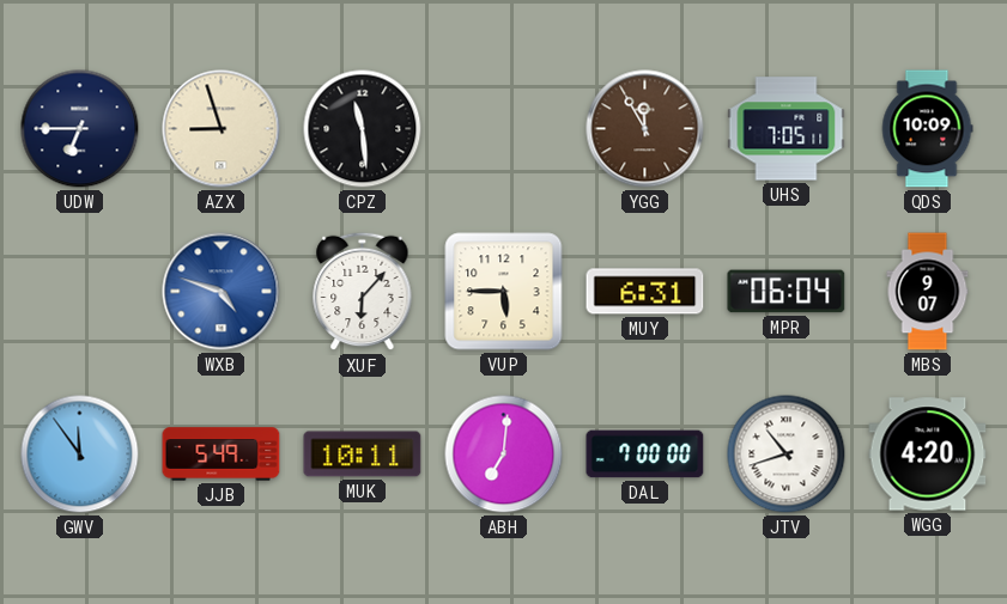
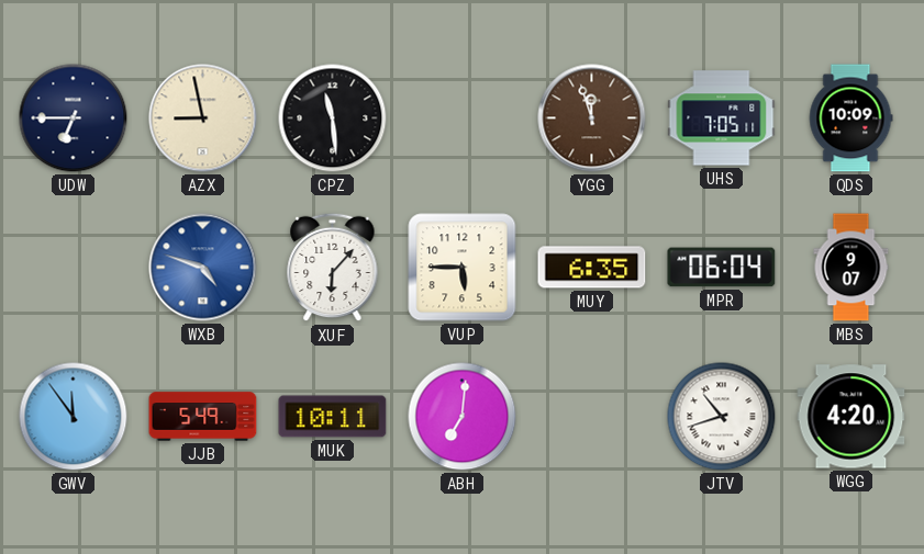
AZX: 8:57 -> 8:58 (203, 118)
YGG: 11:55 -> 11:57 (592, 118)
MUY: 6:31 -> 6:35 (592, 268)
DAL: 7:00 -> none (645, 454)
